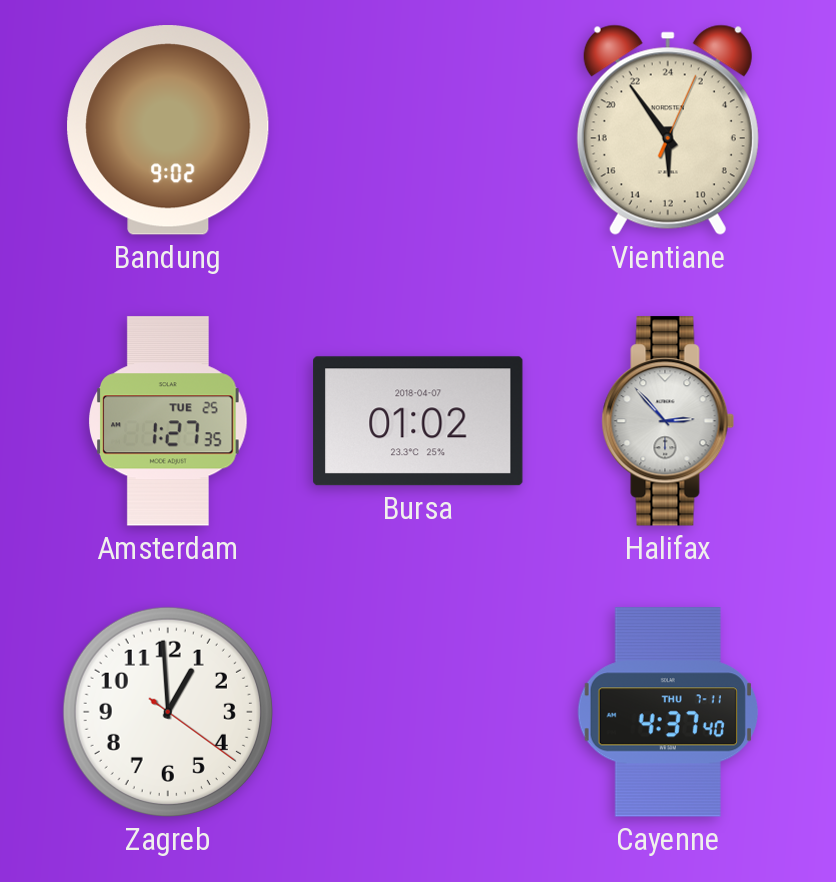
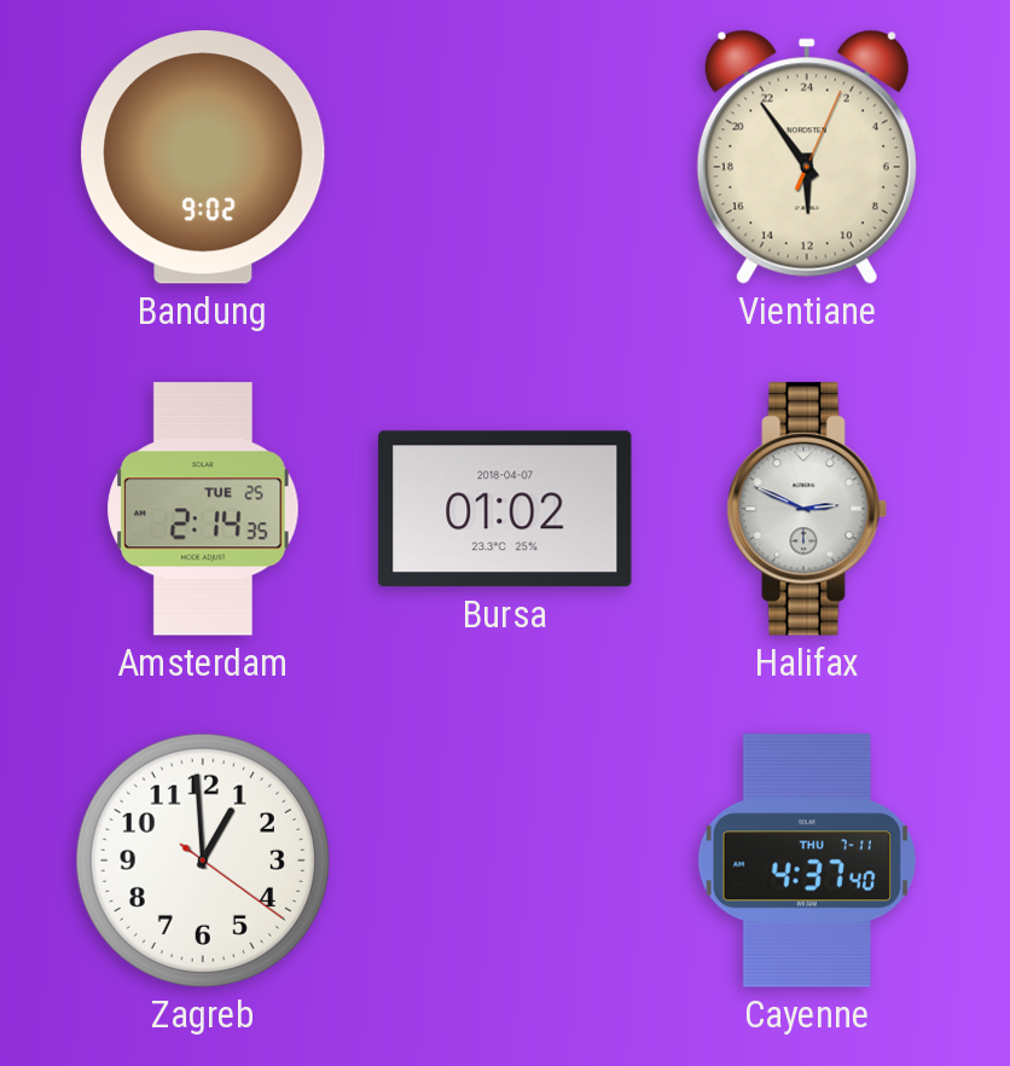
Amsterdam: 1:27 -> 2:14 (203, 509)
Halifax: 2:53 -> 2:49 (807, 509)
